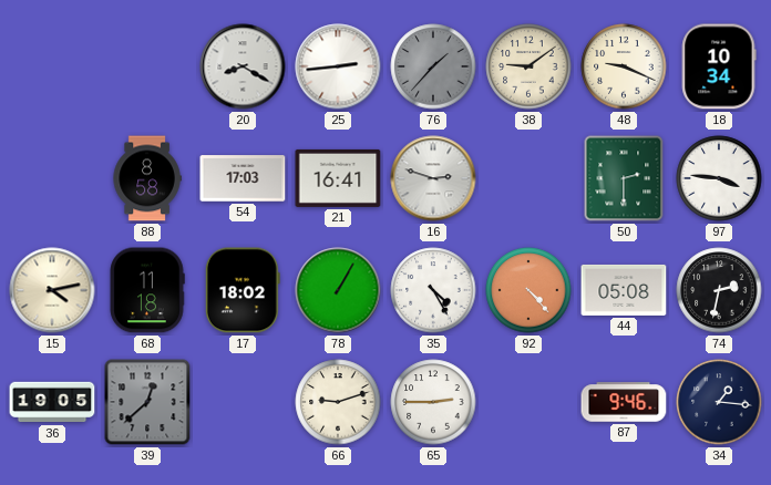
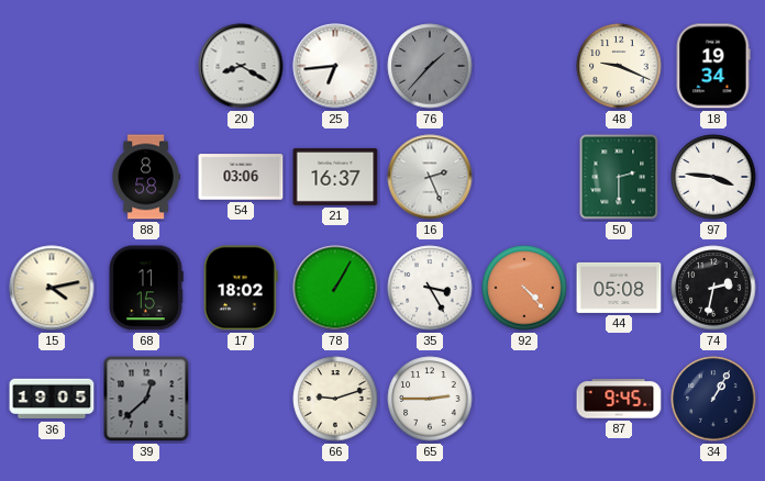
25: 2:44 -> 6:44 (335, 66)
38: 9:09 -> none (528, 66)
18: 10:34 -> 19:34 (713, 66)
54: 17:03 -> 03:06 (241, 177)
21: 16:41 -> 16:37 (335, 177)
16: 2:48 -> 2:26 (430, 177)
68: 11:18 -> 11:15 (146, 288)
35: 4:25 -> 3:25 (430, 288)
87: 9:46 -> 9:45 (619, 399)
34: 1:16 -> 1:05 (713, 399)
